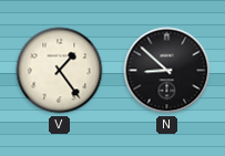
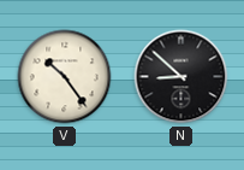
V: 1:24 -> 10:24 (65, 77)
